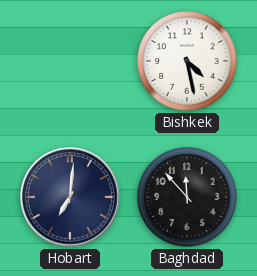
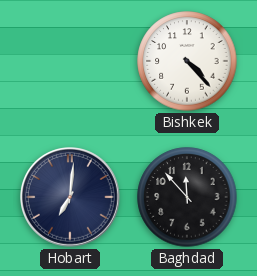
Bishkek: 4:28 -> 4:23 (187, 61)
